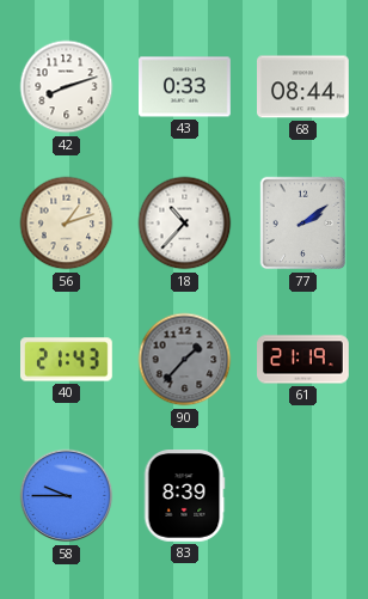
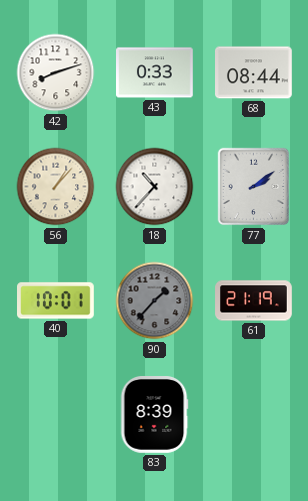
56: 1:12 -> 1:07 (56, 187)
40: 21:43 -> 10:01 (56, 301)
58: 9:45 -> none (67, 496)
